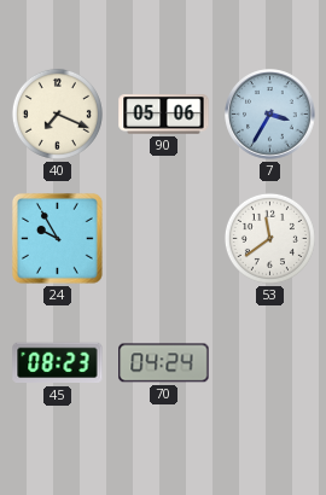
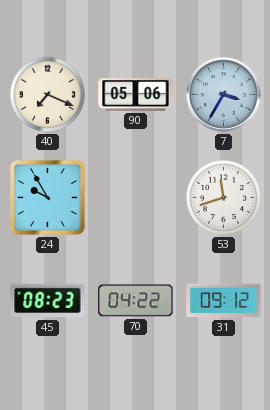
53: 11:39 -> 11:42 (223, 197)
70: 04:24 -> 04:22 (136, 301)
31: none -> 09:12 (224, 301)
